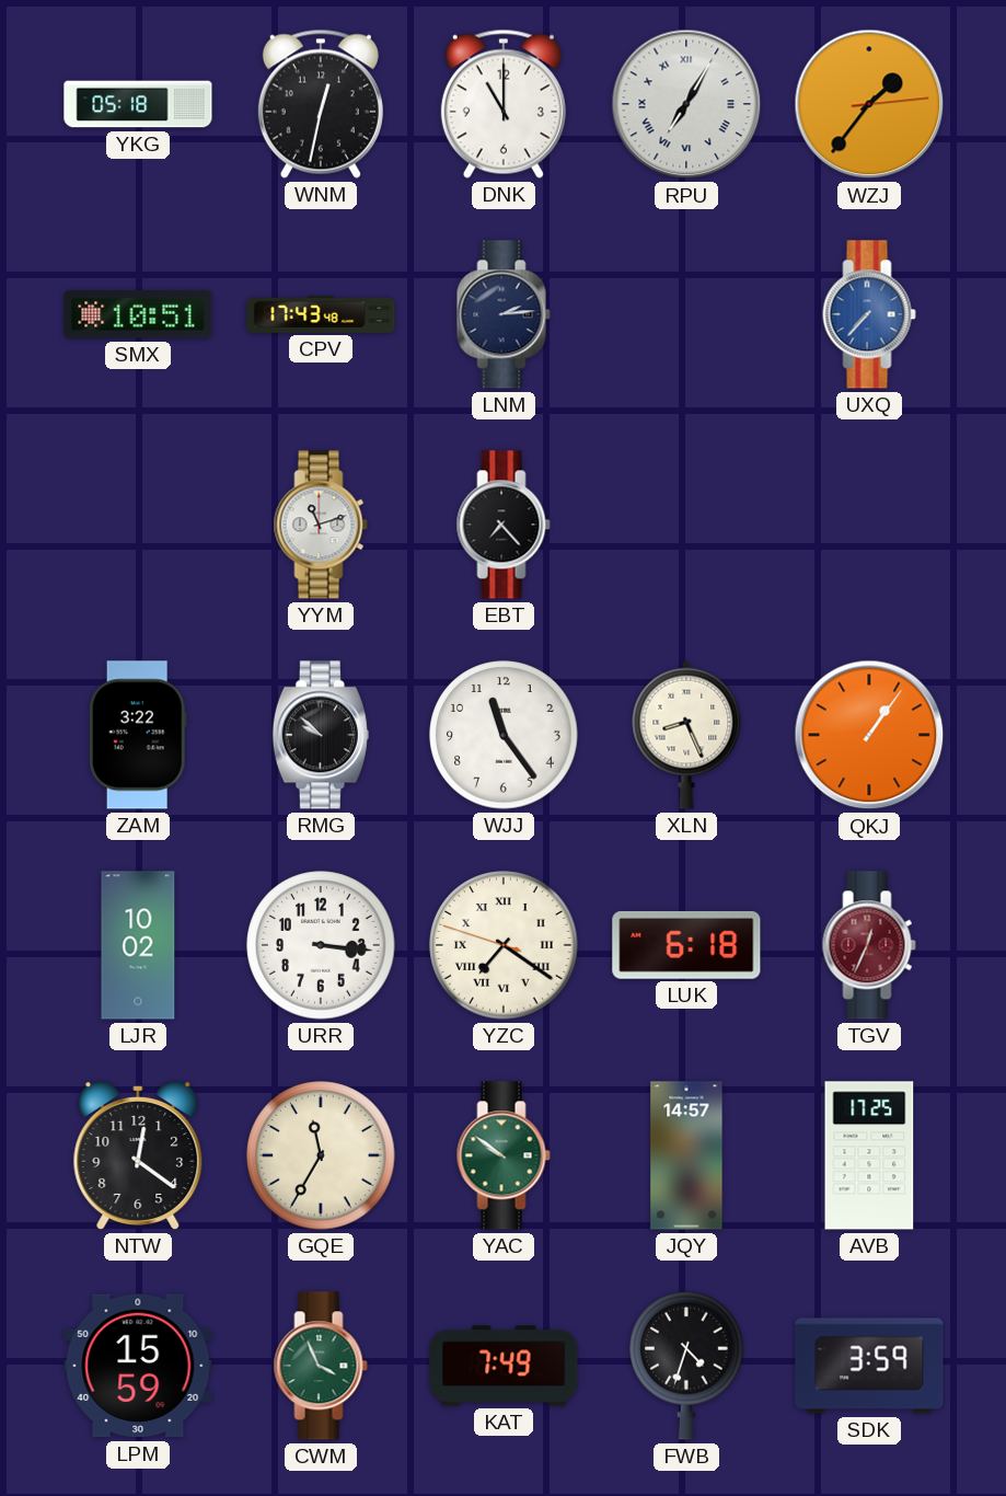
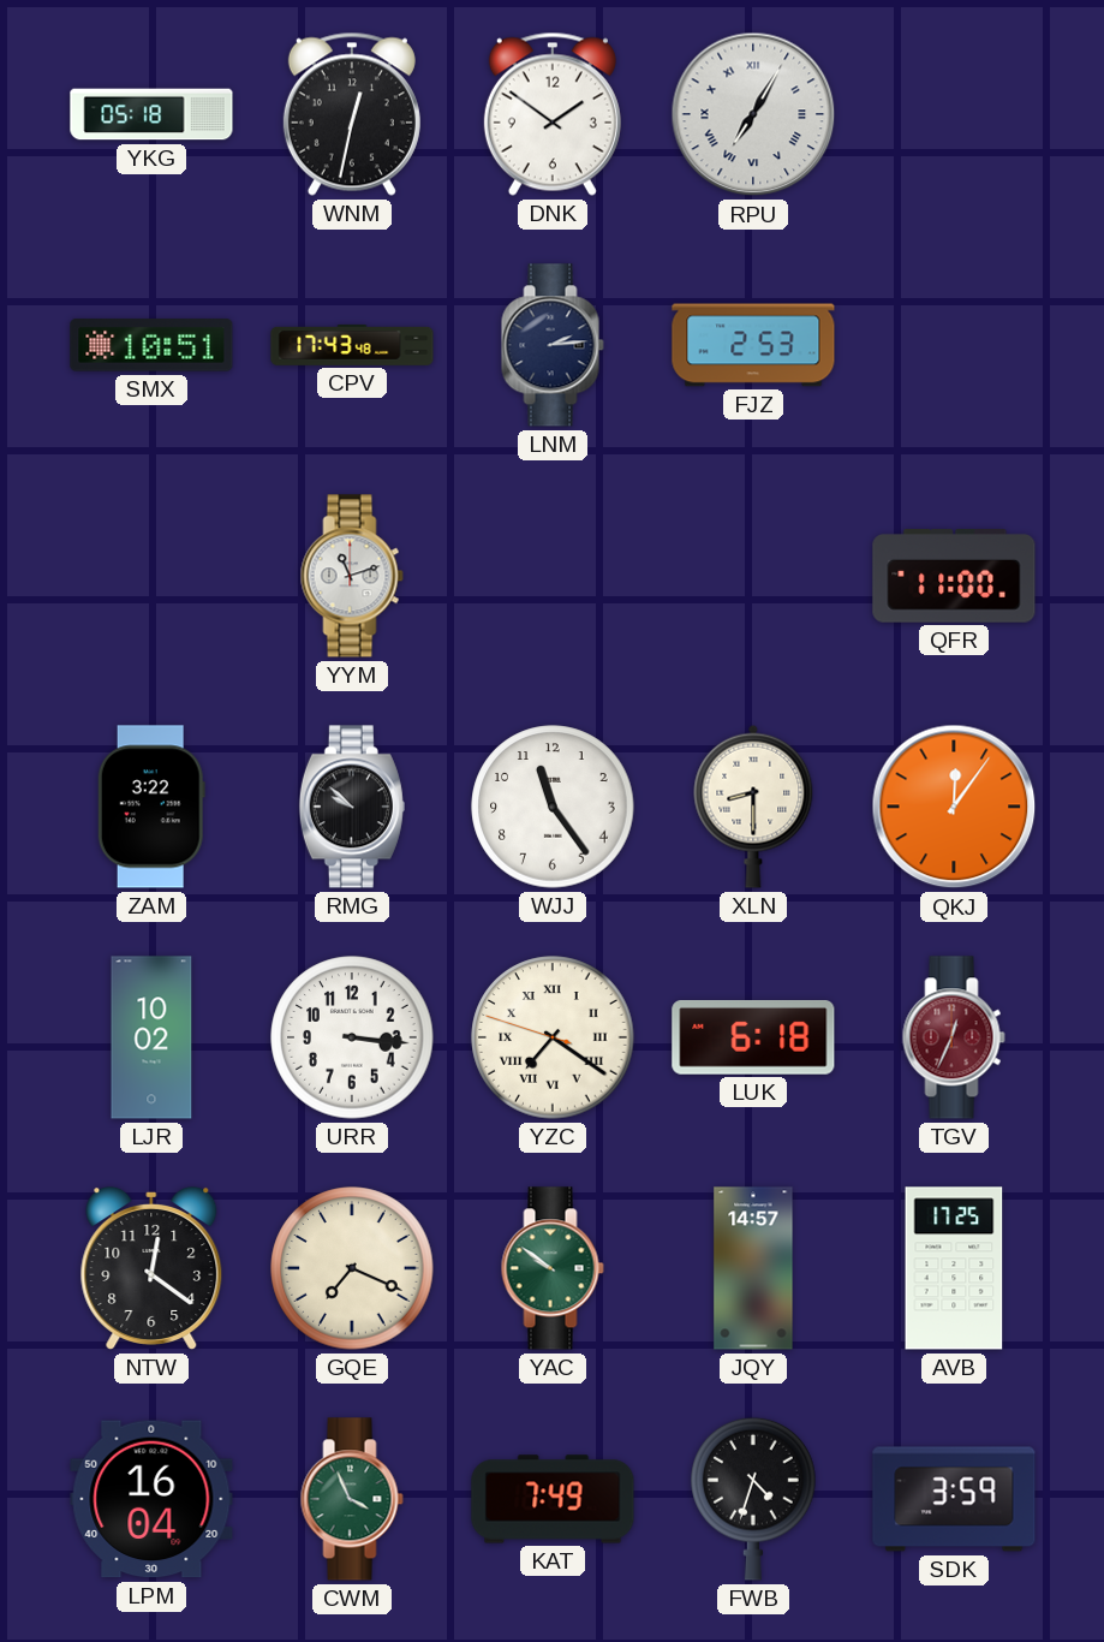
DNK: 11:00 -> 1:51 (553, 114)
WZJ: 1:36 -> none (869, 104)
FJZ: none -> 2:53 (753, 345)
UXQ: 7:37 -> none (869, 314)
EBT: 7:23 -> none (504, 525)
QFR: none -> 11:00 (954, 576)
XLN: 8:26 -> 8:30 (753, 807)
QKJ: 1:06 -> 12:06 (954, 807)
GQE: 11:35 -> 7:19 (352, 1268)
LPM: 15:59 -> 16:04 (151, 1499)
